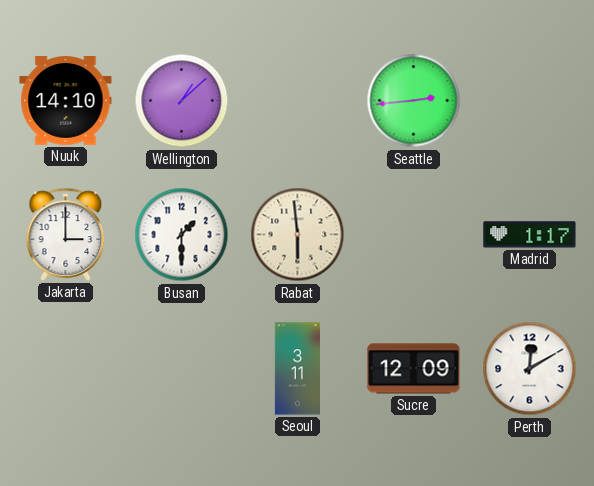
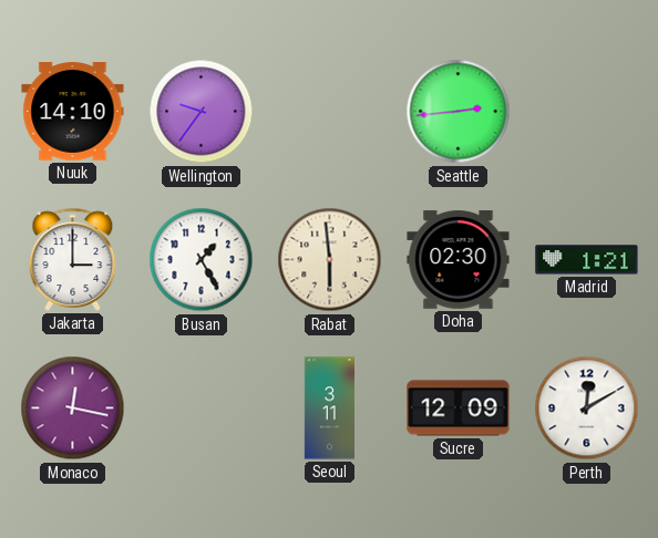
Wellington: 1:08 -> 9:36 (202, 112)
Busan: 1:30 -> 1:25 (202, 260)
Doha: none -> 02:30 (459, 260)
Madrid: 1:17 -> 1:21 (587, 260)
Monaco: none -> 12:17 (73, 408)
